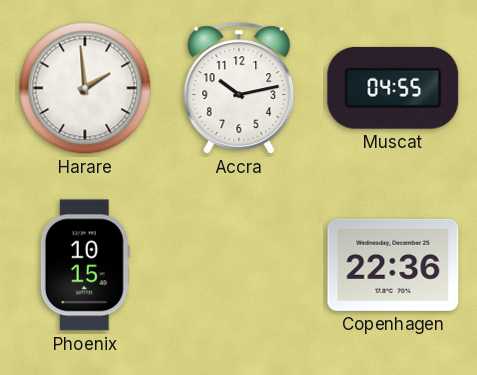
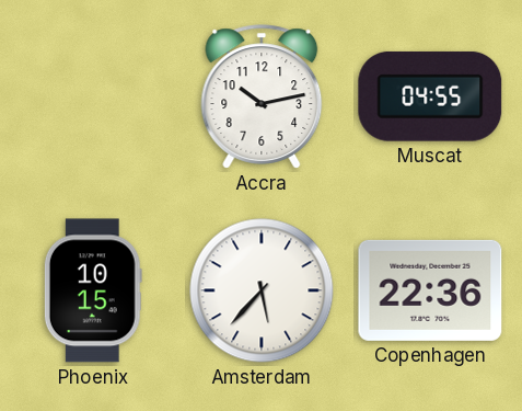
Harare: 1:59 -> none (85, 88)
Amsterdam: none -> 5:37 (262, 290)
